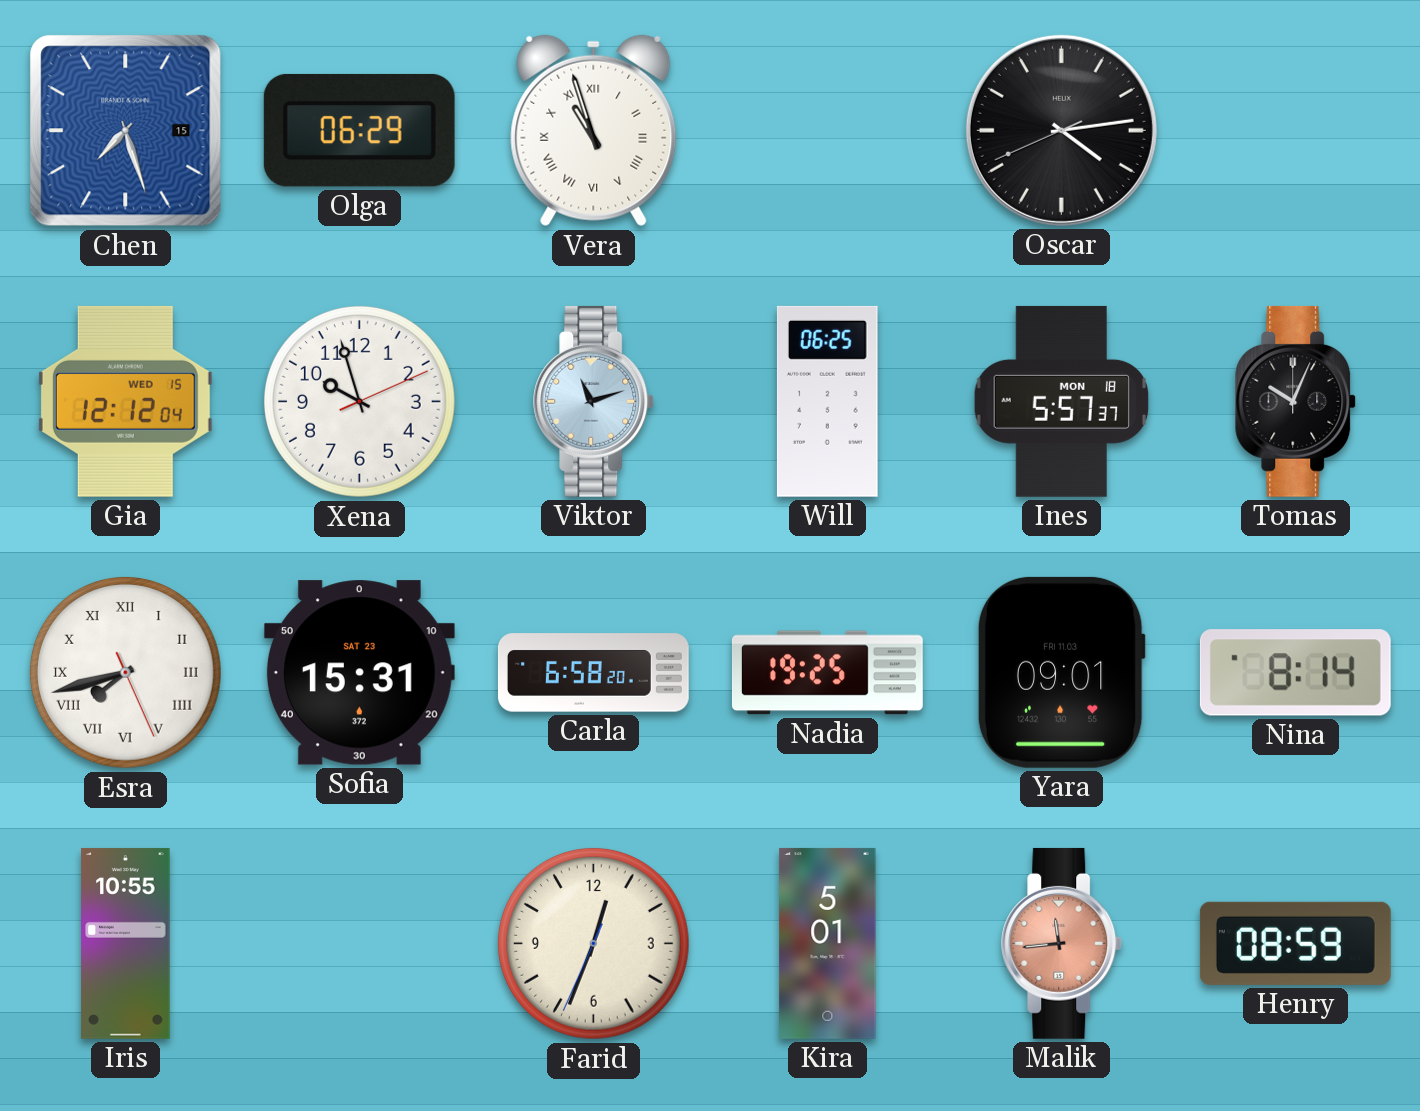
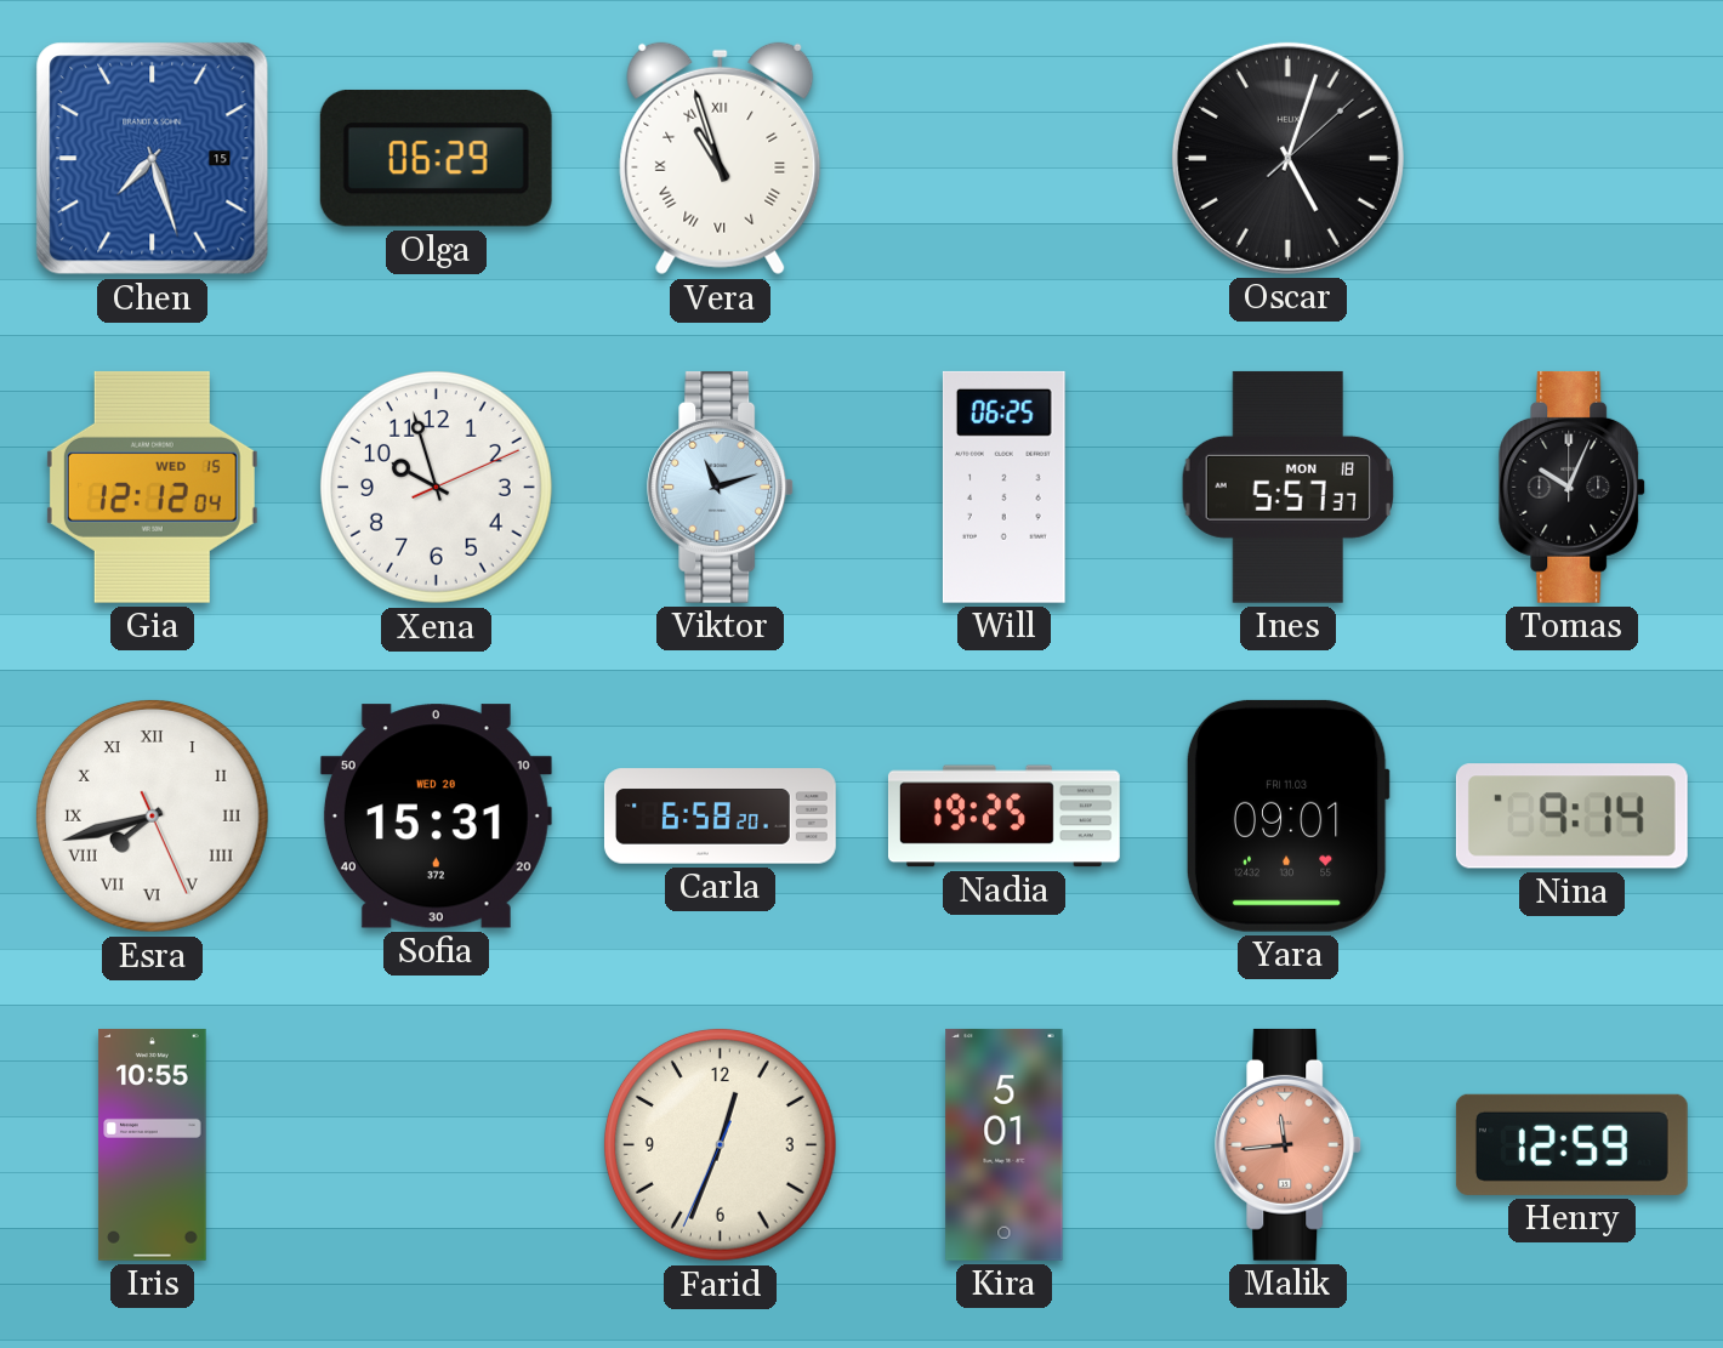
Oscar: 4:13 -> 5:03 (1287, 158)
Sofia date: SAT 23 -> WED 20 (436, 817)
Nina: 8:14 -> 9:14 (1571, 817)
Henry: 08:59 -> 12:59 (1571, 1144)
